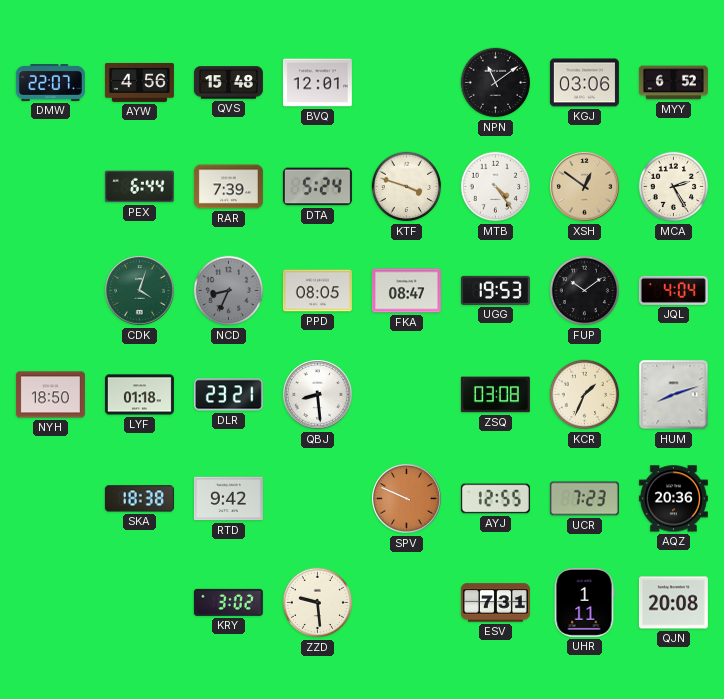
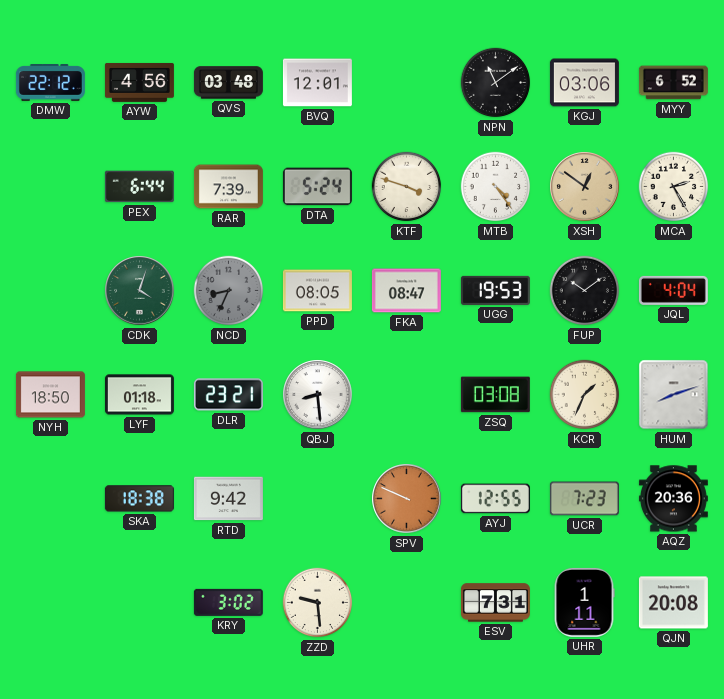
DMW: 22:07 -> 22:12 (50, 83)
QVS: 15:48 -> 03:48 (228, 83)
